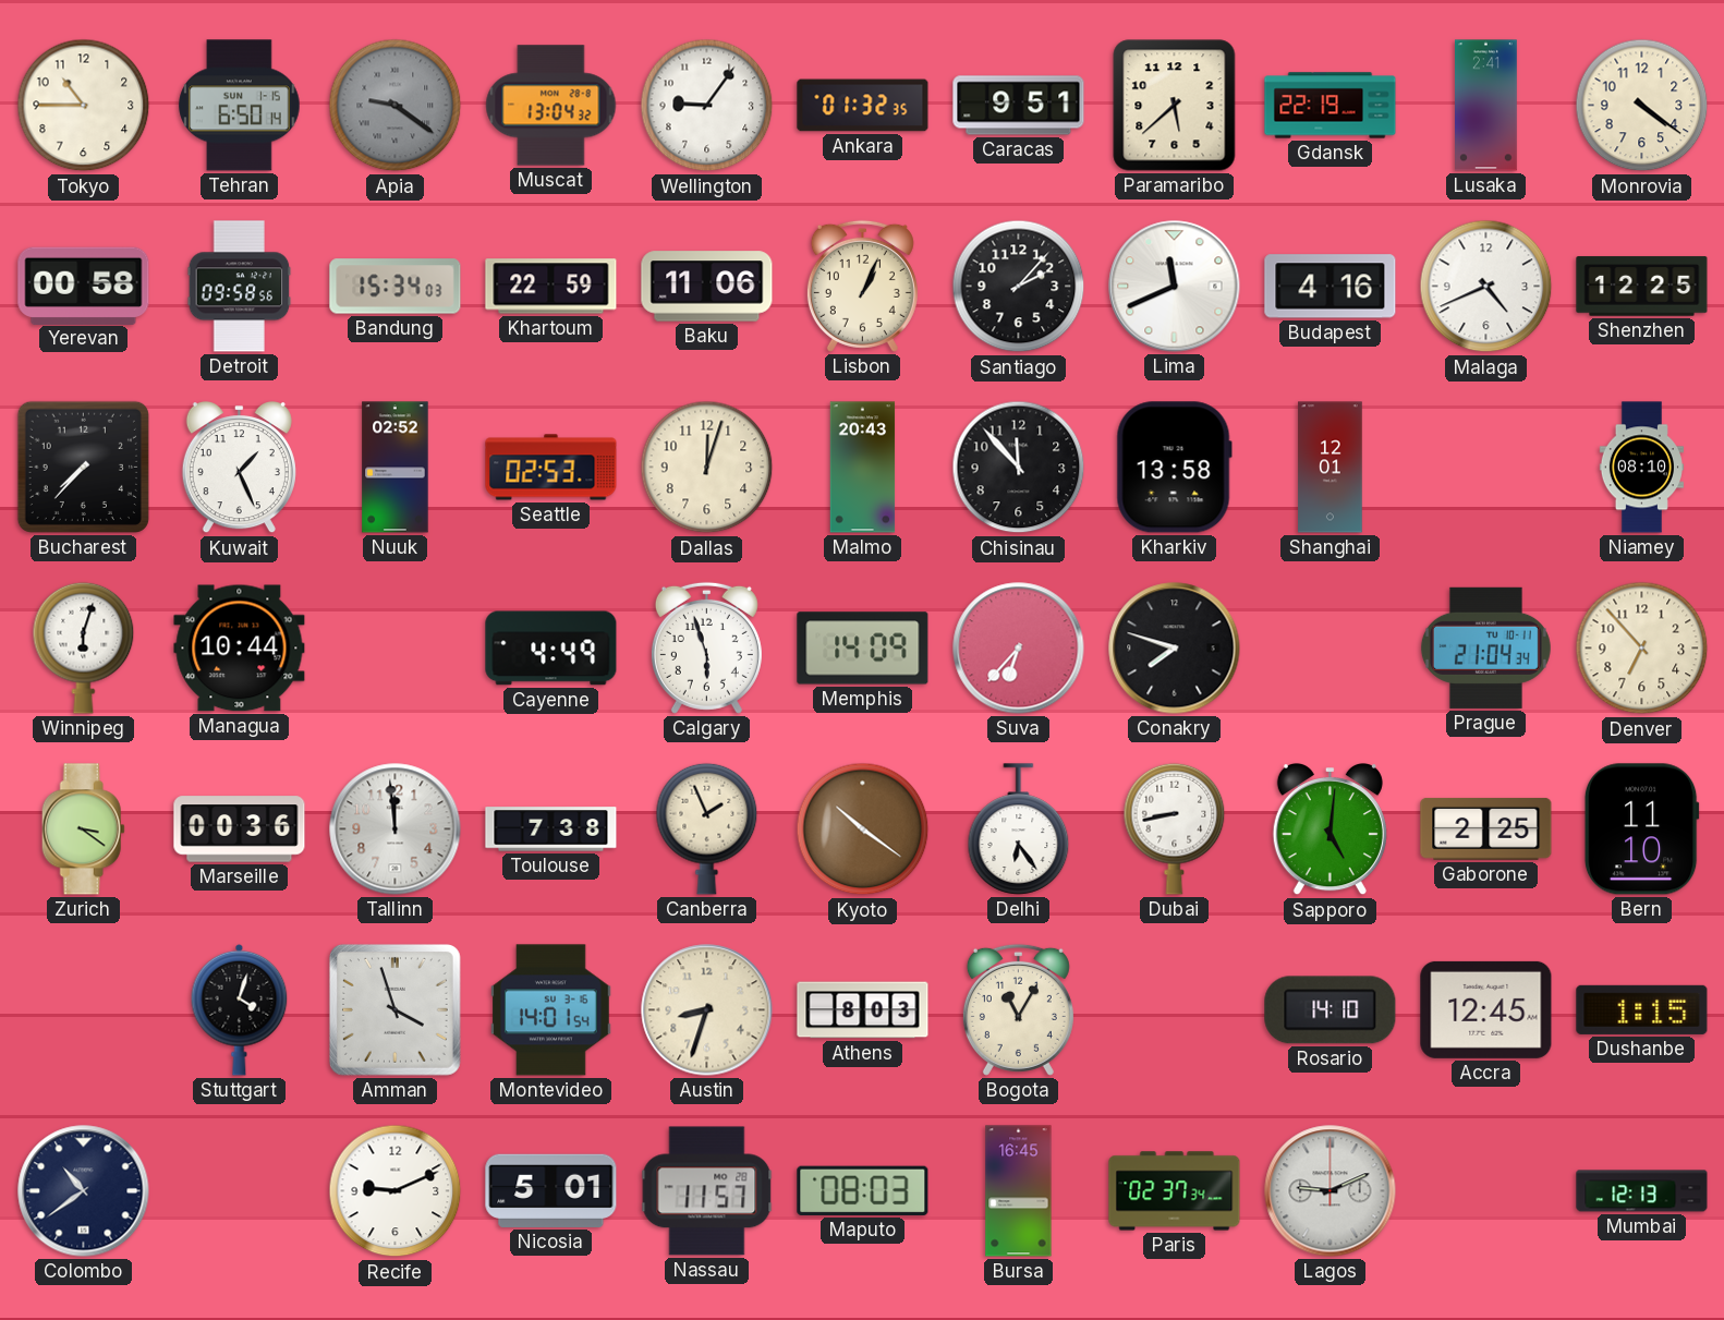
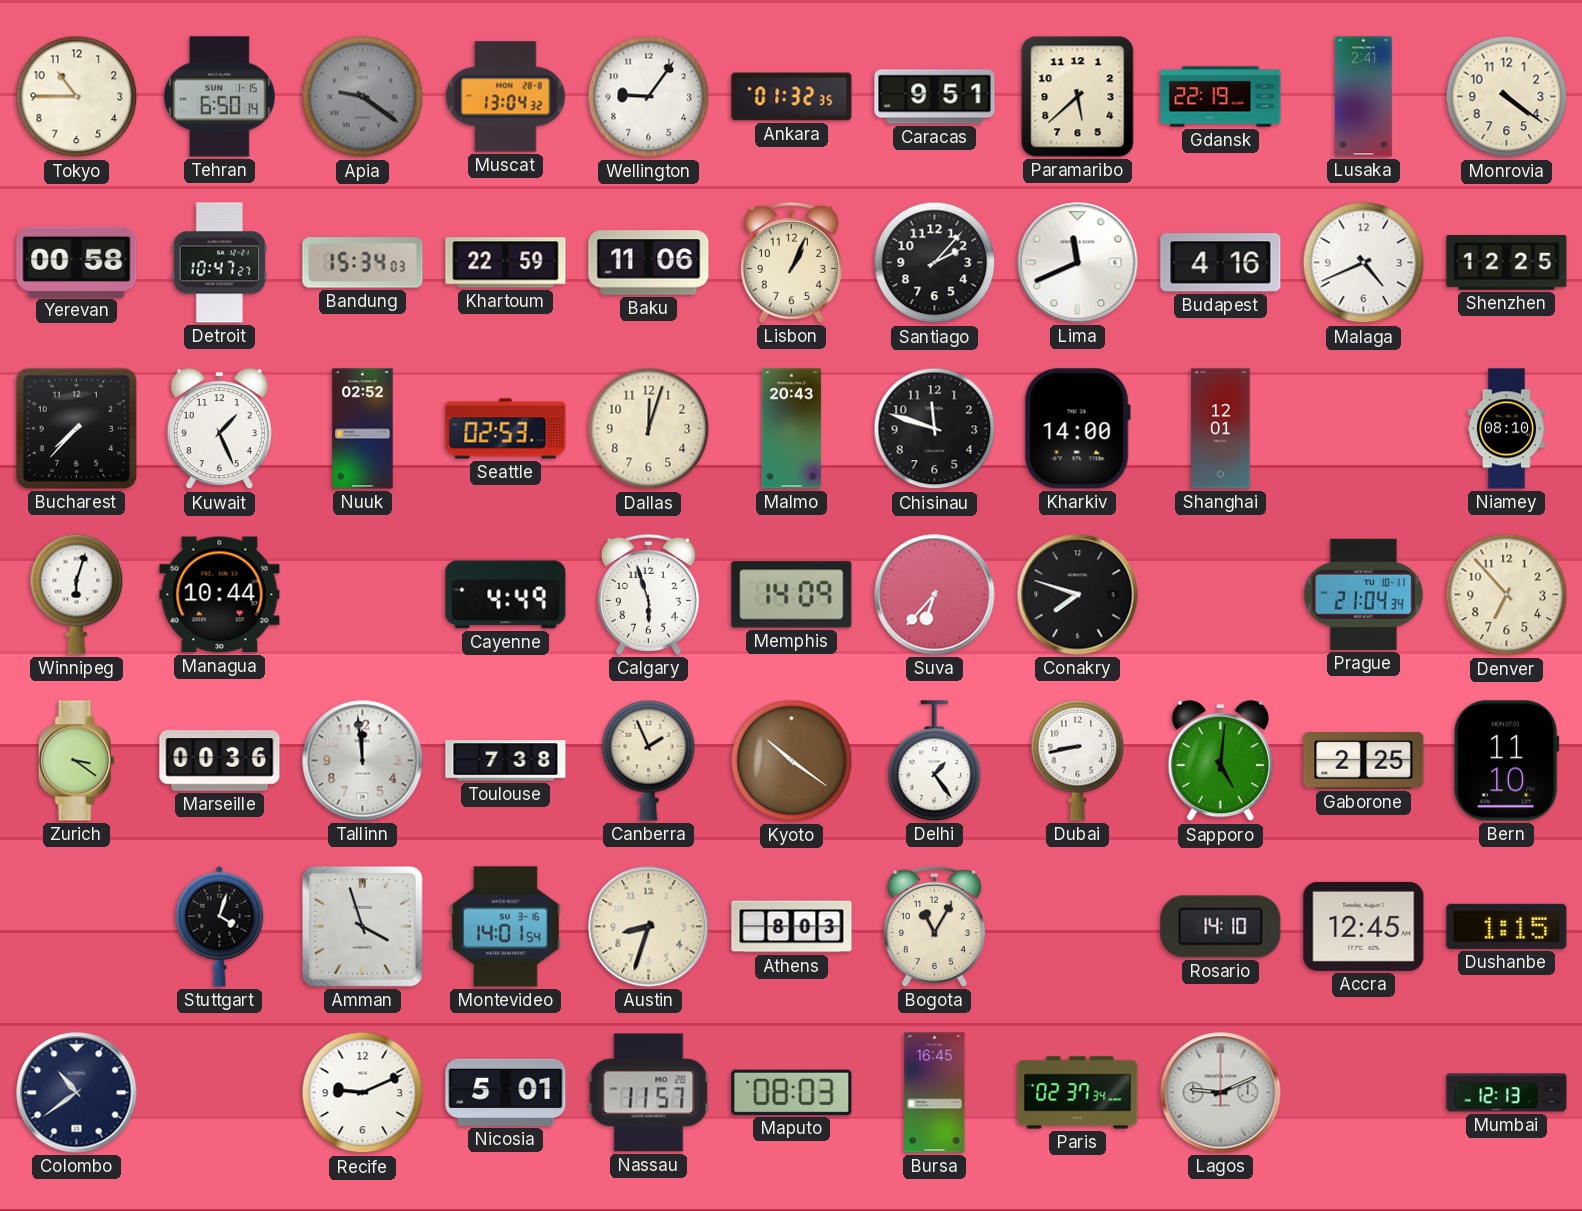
Detroit: 09:58 -> 10:47 (220, 263)
Chisinau: 11:53 -> 11:48 (935, 429)
Kharkiv: 13:58 -> 14:00 (1077, 429)
Delhi: 6:24 -> 1:24 (935, 761)
